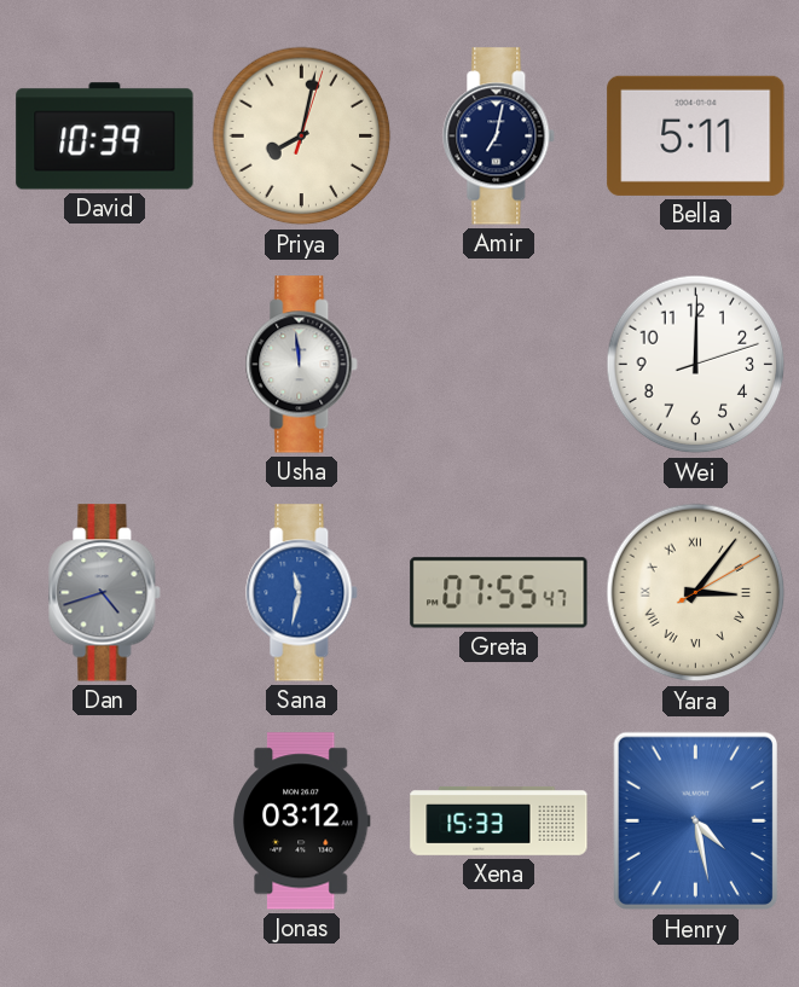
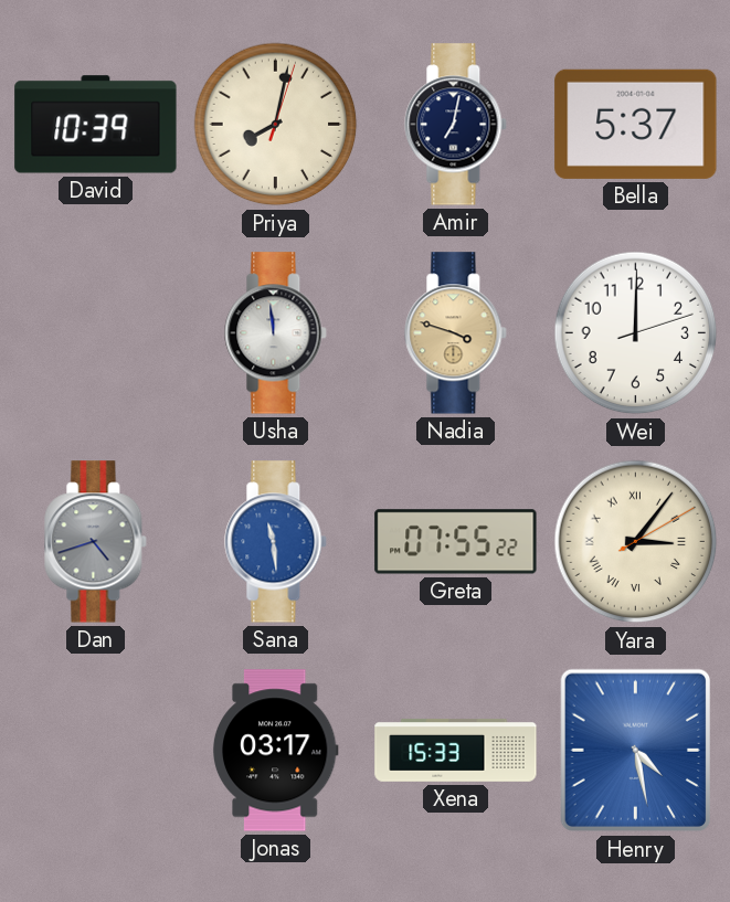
Bella: 5:11 -> 5:37 (636, 124)
Nadia: none -> 3:48 (456, 333)
Sana: 11:32 -> 11:29 (276, 542)
Greta: 07:55:47 -> 07:55:22 (456, 542)
Jonas: 03:12 -> 03:17 (275, 751)
